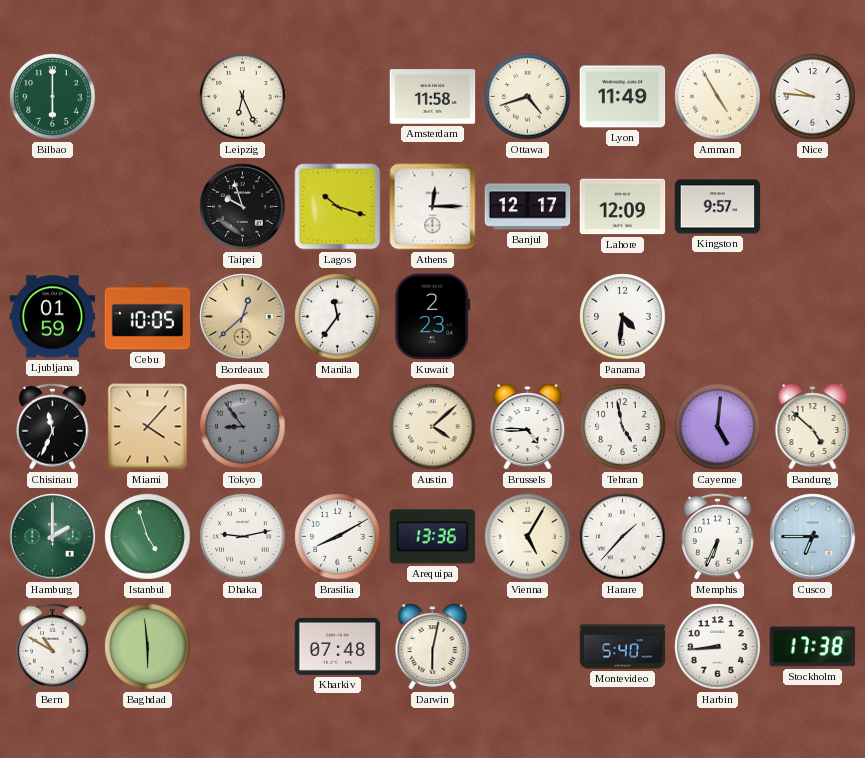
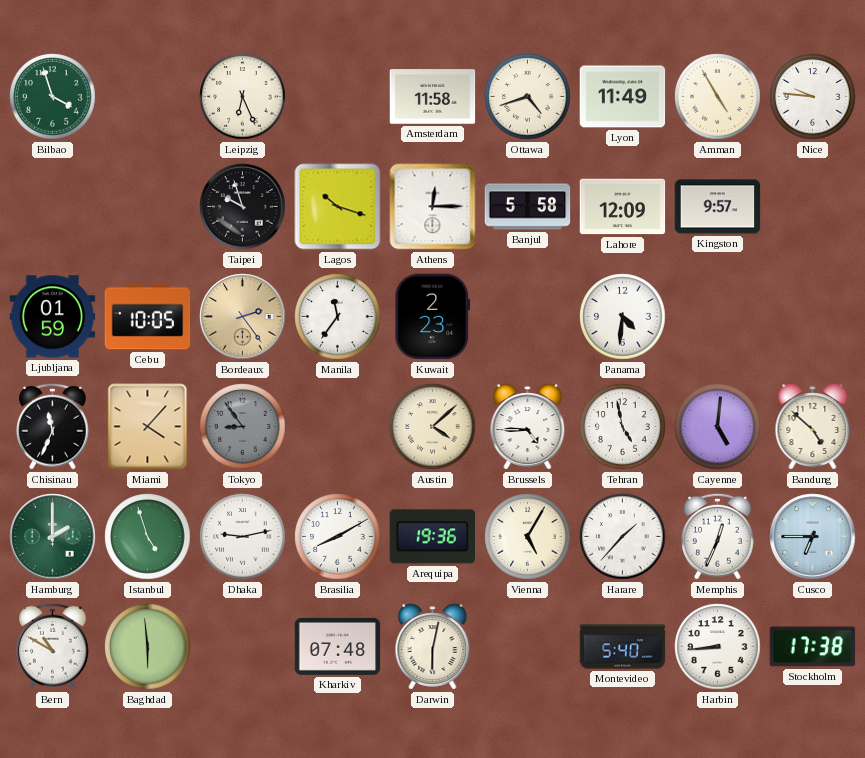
Bilbao: 6:00 -> 3:57 (53, 97)
Banjul: 12:17 -> 5:58 (528, 207)
Bordeaux: 12:38 -> 2:24 (243, 317)
Arequipa: 13:36 -> 19:36 (433, 537)
Memphis: 6:34 -> 12:34 (718, 536)
